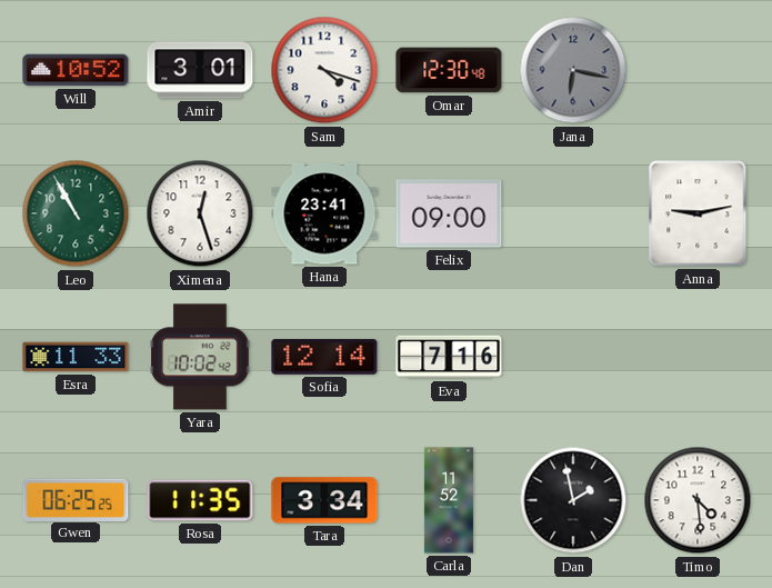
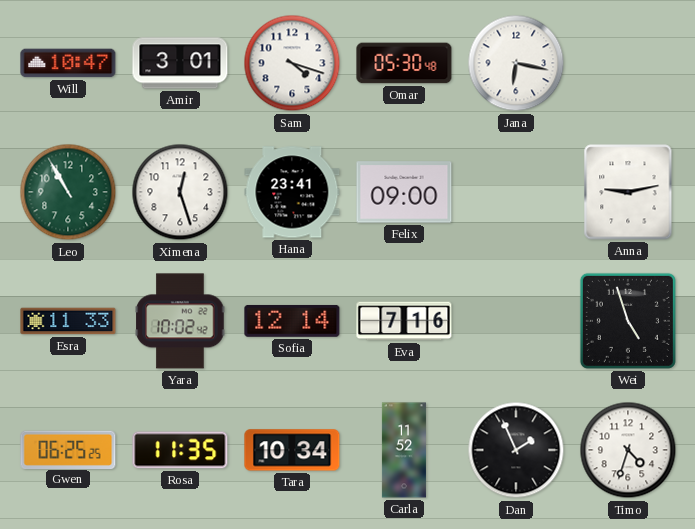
Will: 10:52 -> 10:47 (68, 63)
Omar: 12:30 -> 05:30 (404, 63)
Jana dial: grey -> white (516, 63)
Wei: none -> 4:57 (628, 321)
Tara: 3:34 -> 10:34 (292, 450)
Dan: 1:58 -> 1:56 (516, 450)
Timo: 4:29 -> 4:33 (628, 450)
